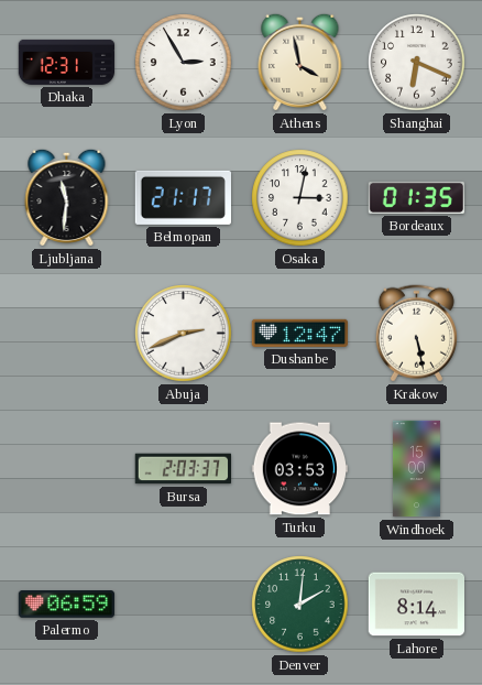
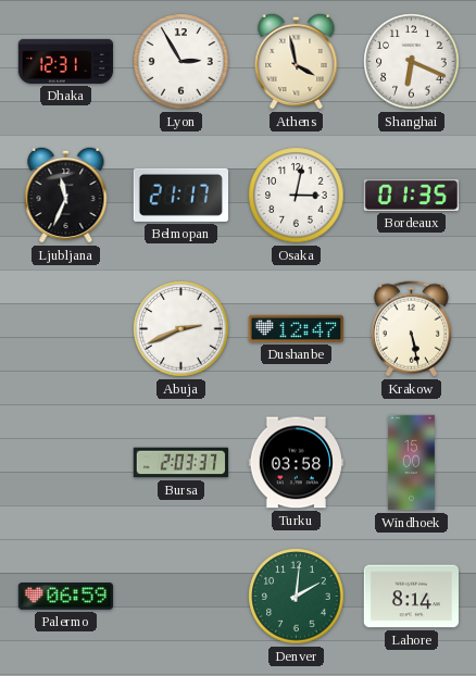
Ljubljana: 11:31 -> 11:34 (66, 195)
Turku: 03:53 -> 03:58 (296, 463)
